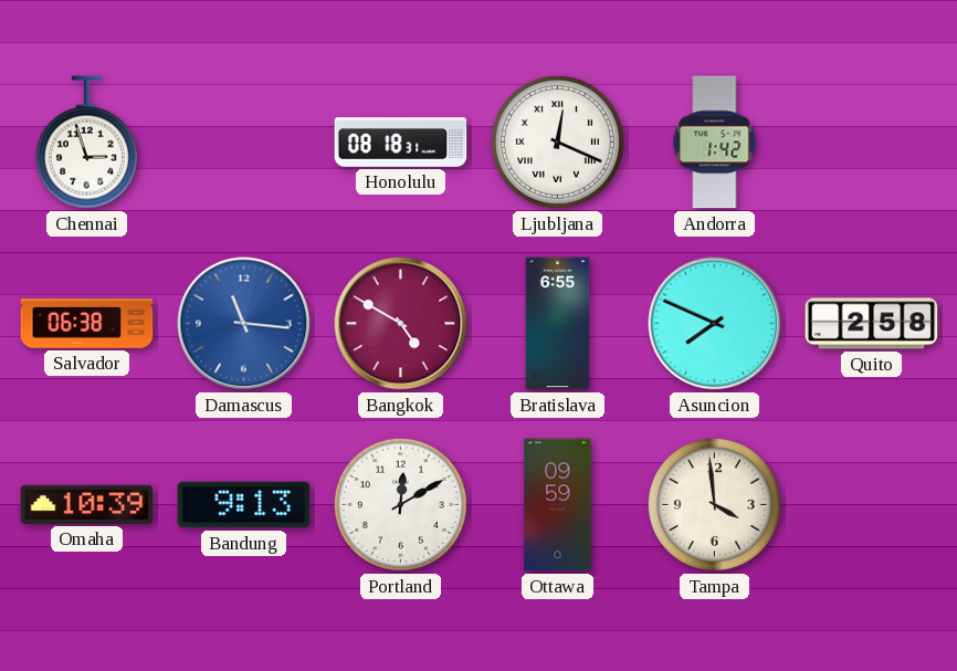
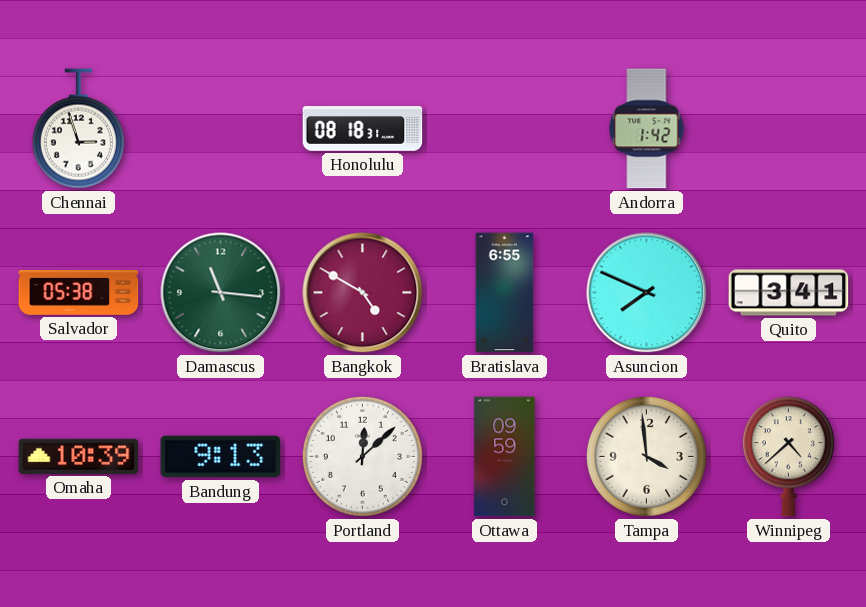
Ljubljana: 12:19 -> none (557, 141)
Salvador: 06:38 -> 05:38 (79, 293)
Damascus dial: blue -> green (221, 293)
Quito: 2:58 -> 3:41 (789, 293)
Portland: 12:10 -> 12:08 (362, 456)
Winnipeg: none -> 4:38 (788, 457)
